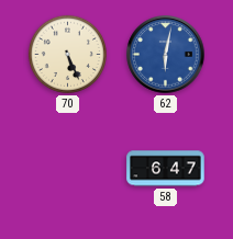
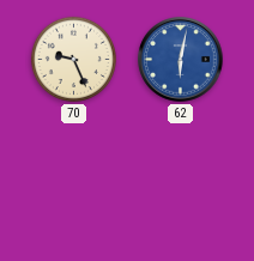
70: 5:26 -> 9:26 (73, 59)
58: 6:47 -> none (166, 169)
